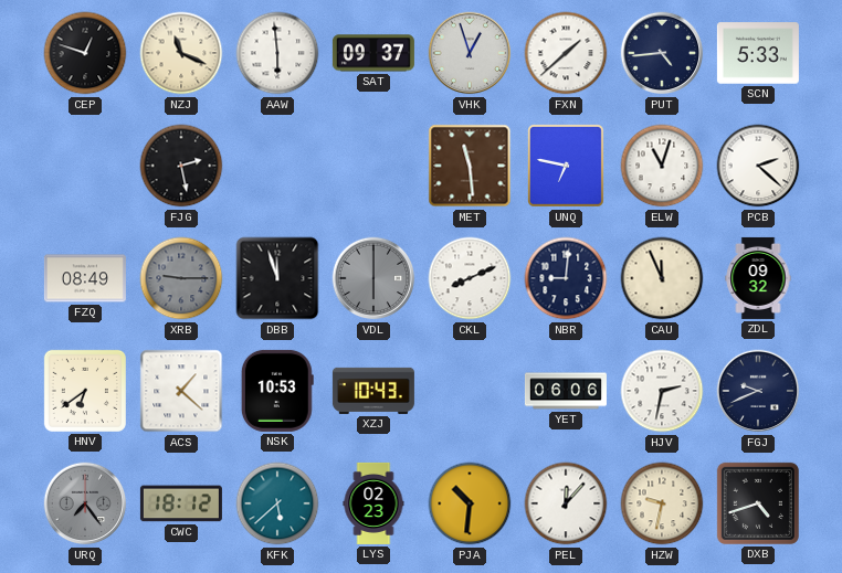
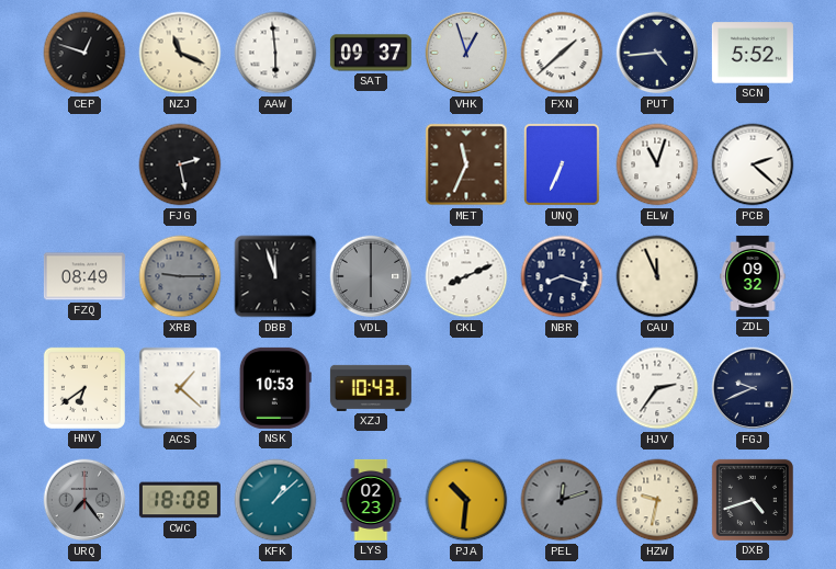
SCN: 5:33 -> 5:52 (753, 53)
MET: 11:29 -> 11:34 (466, 164)
UNQ: 6:47 -> 6:34 (563, 166)
NBR: 9:01 -> 8:18 (562, 276)
YET: 06:06 -> none (566, 391)
HJV: 2:32 -> 2:36 (657, 388)
CWC: 18:12 -> 18:08 (180, 500)
KFK: 5:38 -> 1:08 (275, 500)
PEL: 12:07 -> 12:12 (562, 500)
PEL dial: white -> grey (562, 500)
